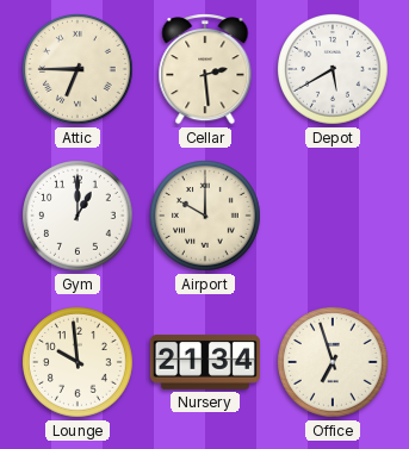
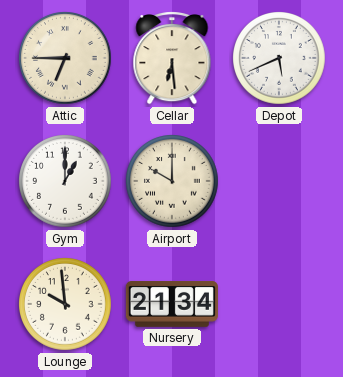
Cellar: 2:29 -> 6:29 (172, 59)
Depot: 5:40 -> 5:41 (280, 59)
Office: 6:57 -> none (334, 363)
